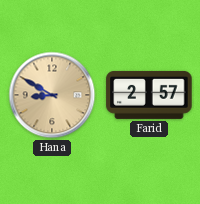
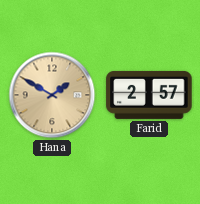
Hana: 8:50 -> 1:50 (52, 95)
